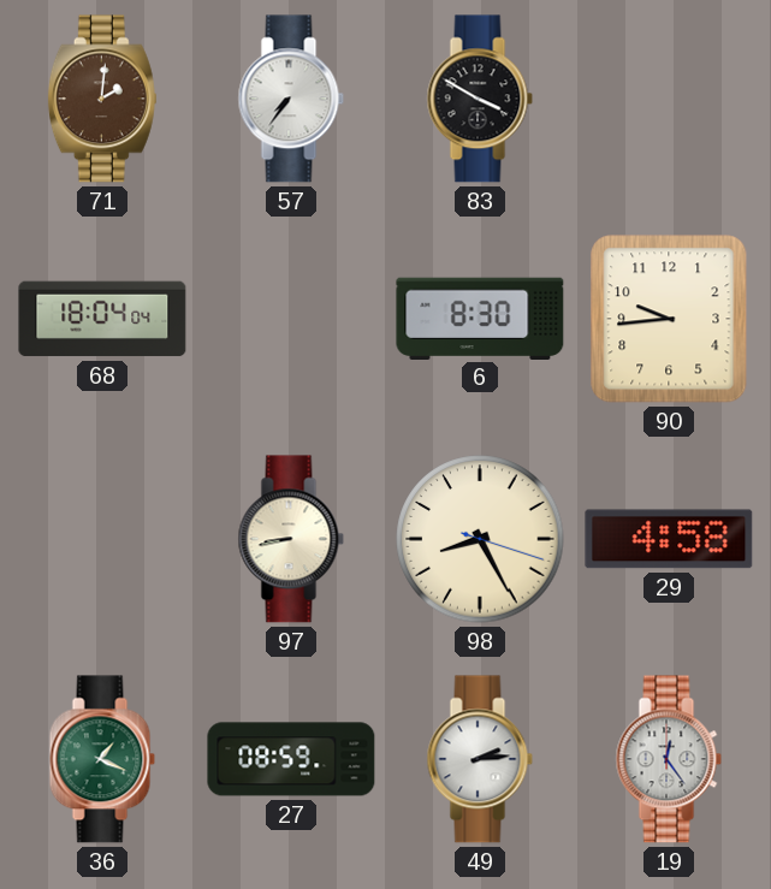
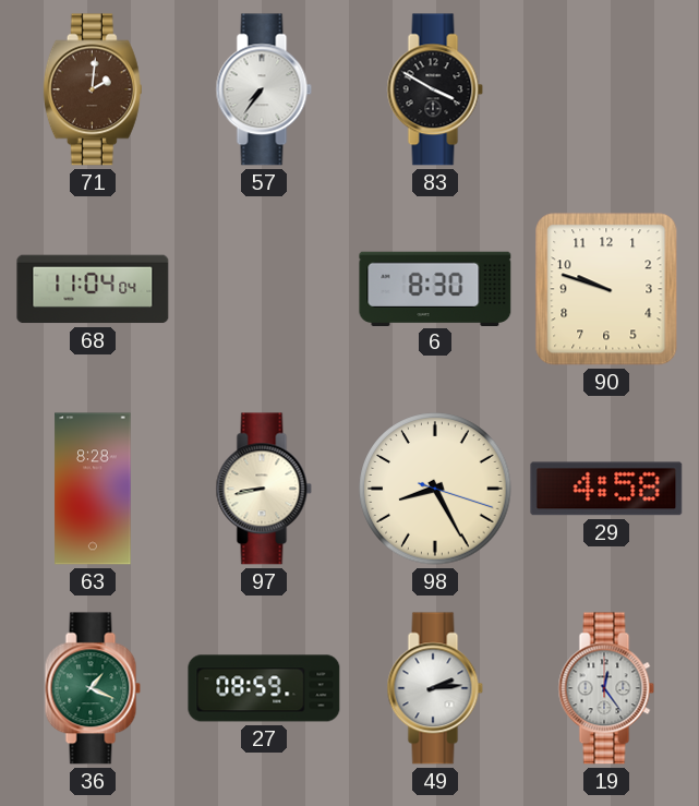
68: 18:04 -> 11:04 (93, 289)
90: 9:44 -> 9:48 (606, 289)
63: none -> 8:28 (93, 489)
